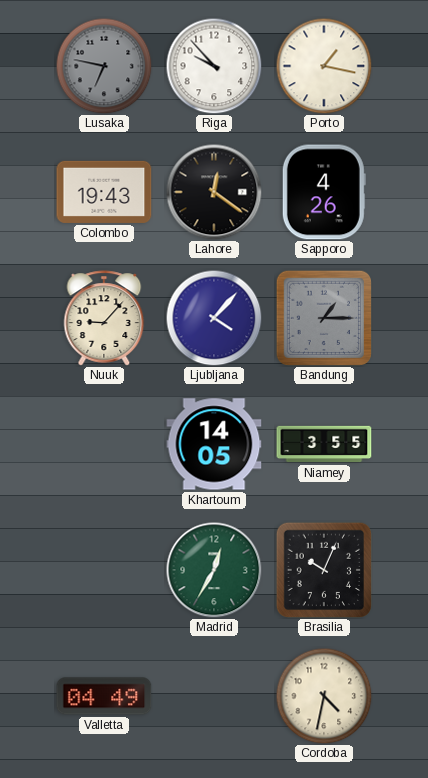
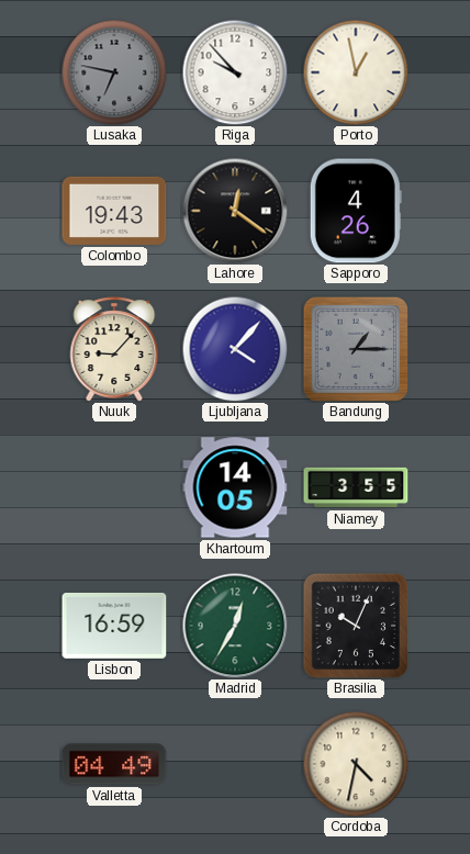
Porto: 1:17 -> 12:58 (356, 72)
Lisbon: none -> 16:59 (114, 626)
